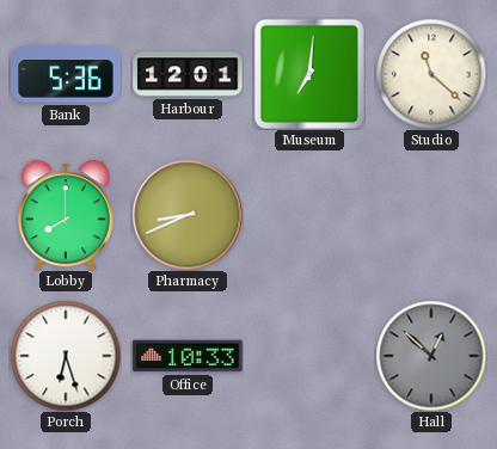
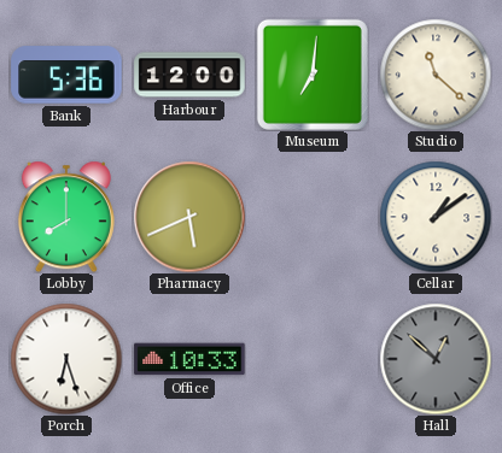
Harbour: 12:01 -> 12:00 (189, 75)
Pharmacy: 8:41 -> 5:41 (189, 217)
Cellar: none -> 1:09 (436, 217)
